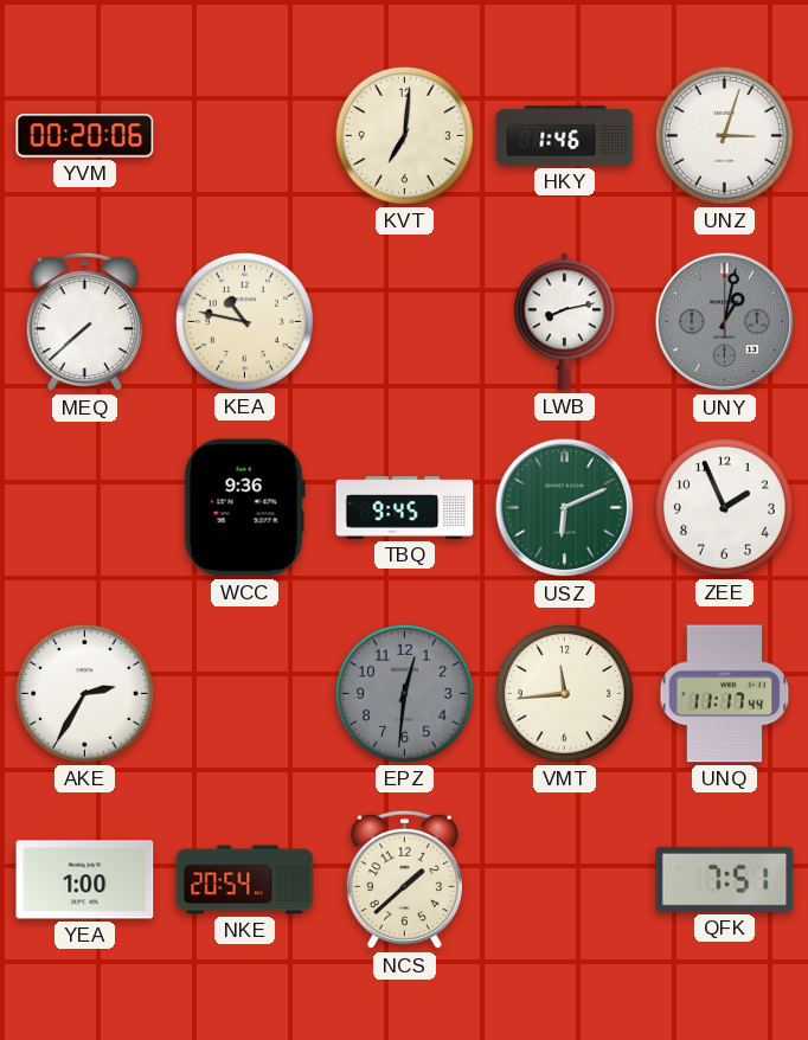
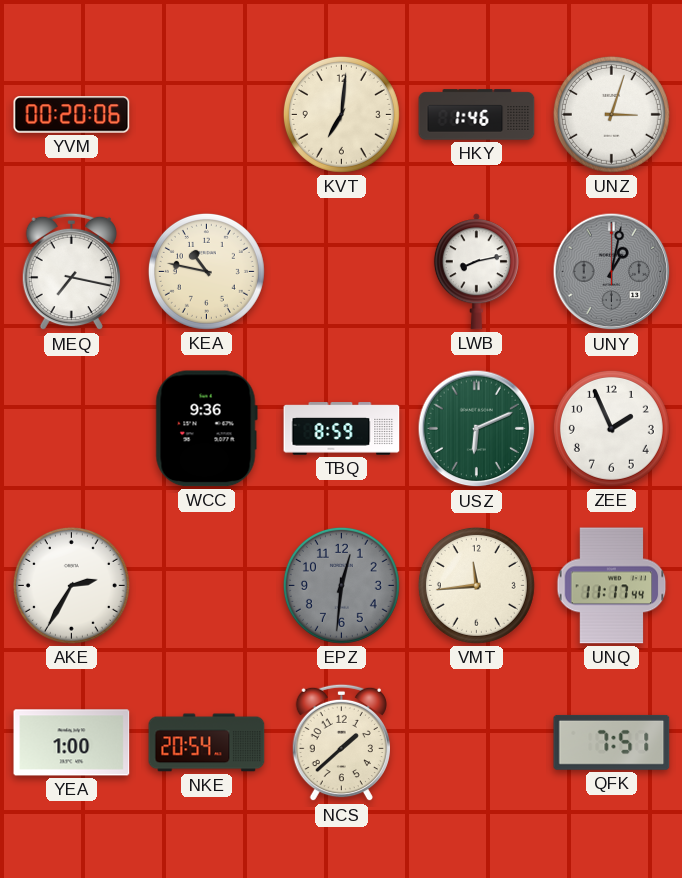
MEQ: 7:38 -> 7:17 (71, 272)
TBQ: 9:45 -> 8:59 (342, 429)
